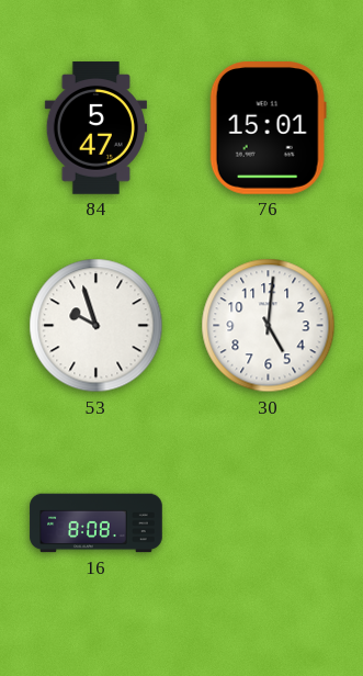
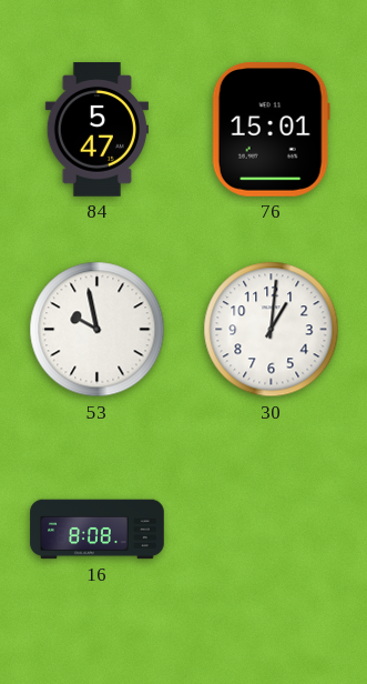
53: 9:57 -> 9:58 (98, 330)
30: 5:01 -> 1:01 (272, 330)
